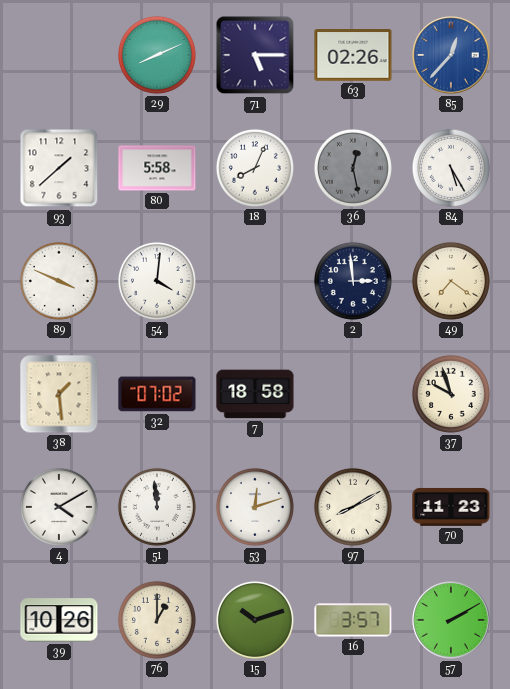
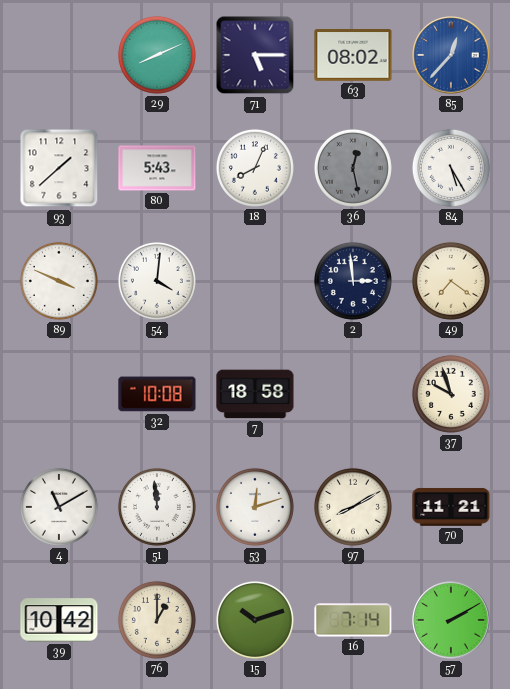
63: 02:26 -> 08:02 (353, 56)
80: 5:58 -> 5:43 (157, 168)
38: 1:29 -> none (59, 394)
32: 07:02 -> 10:08 (157, 394)
4: 4:10 -> 11:10 (59, 507)
70: 11:23 -> 11:21 (451, 507)
39: 10:26 -> 10:42 (59, 620)
16: 3:57 -> 7:14 (353, 620)
